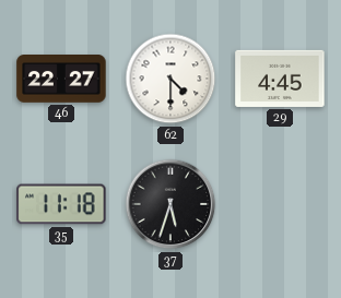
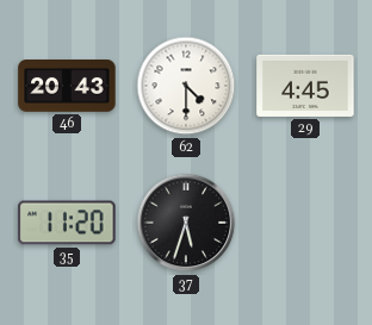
46: 22:27 -> 20:43 (67, 86)
35: 11:18 -> 11:20 (67, 223)
